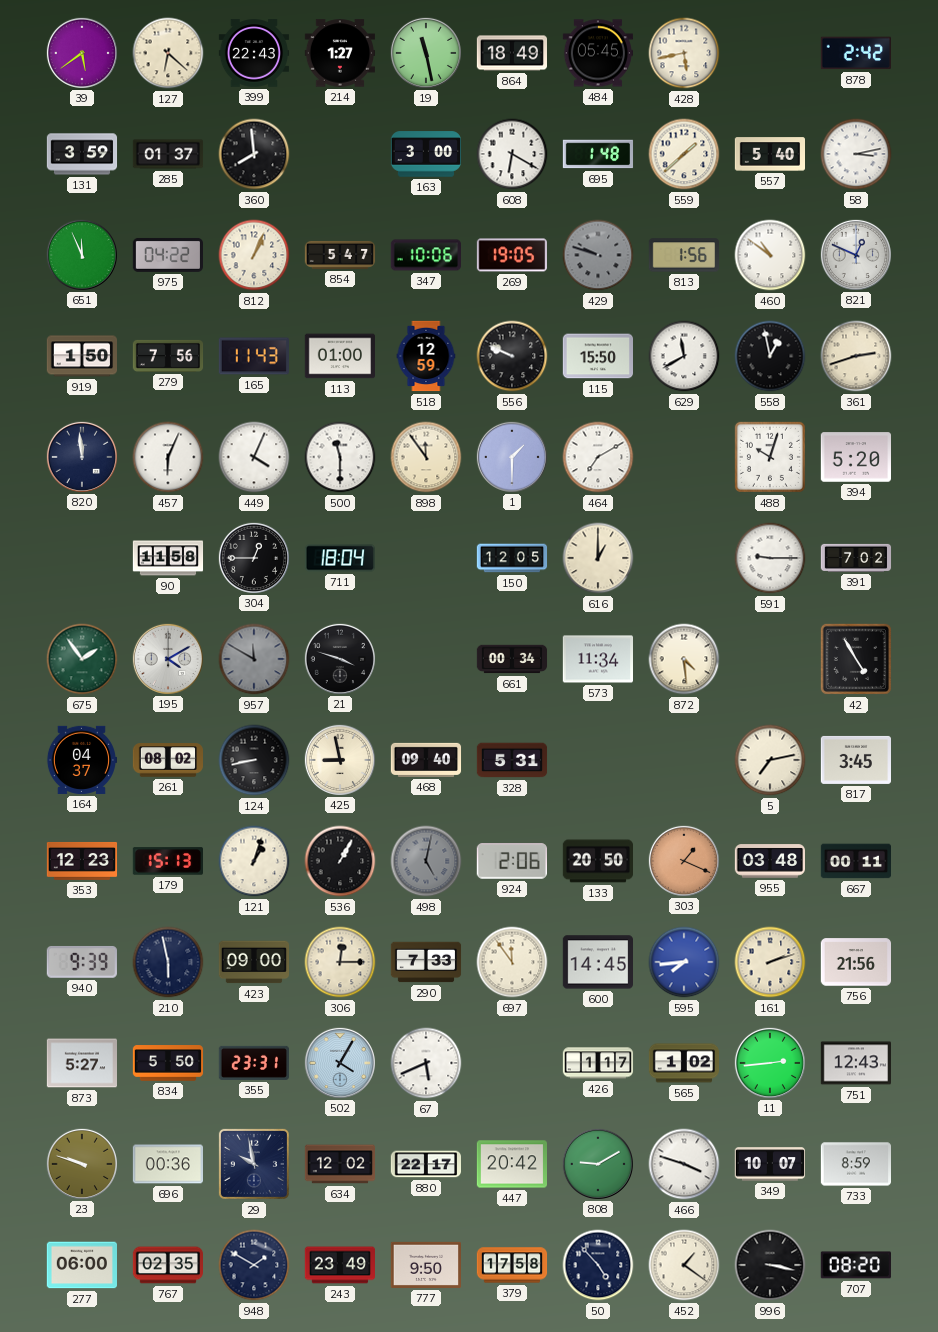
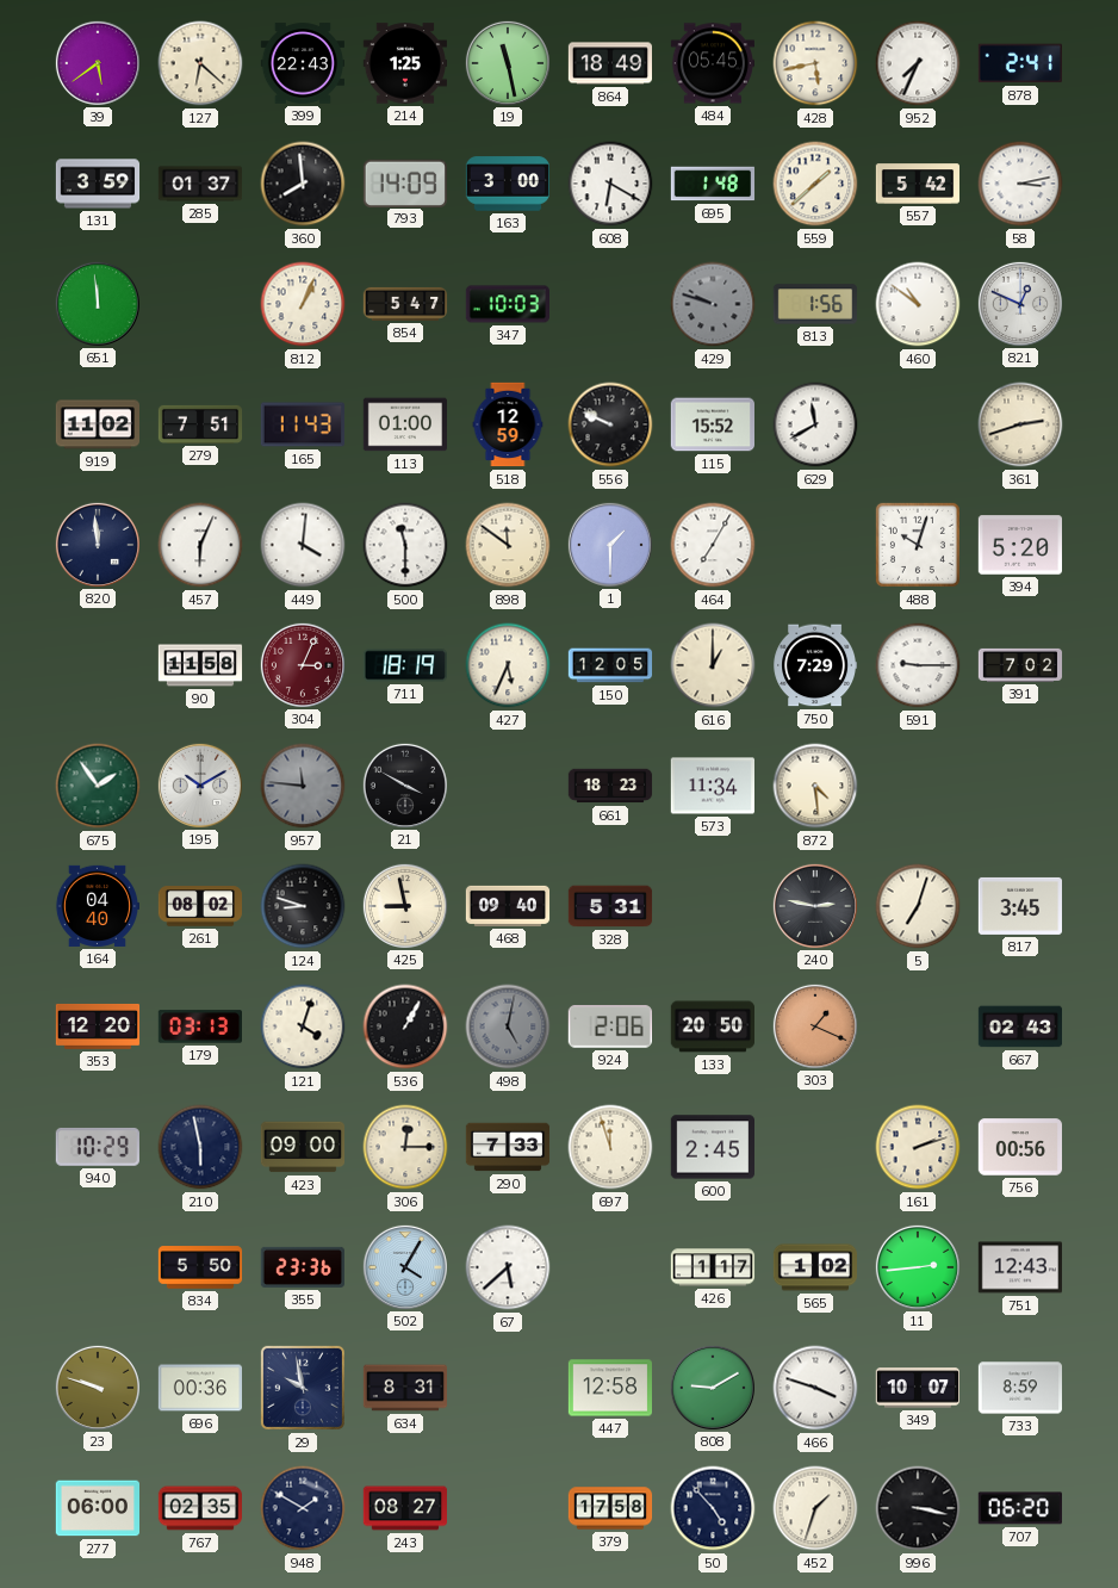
214: 1:27 -> 1:25 (404, 63)
952: none -> 7:34 (918, 63)
878: 2:42 -> 2:41 (1020, 63)
793: none -> 14:09 (405, 182)
557: 5:40 -> 5:42 (918, 184)
651: 11:56 -> 11:59 (97, 303)
975: 04:22 -> none (167, 255)
347: 10:06 -> 10:03 (507, 304)
269: 19:05 -> none (511, 255)
919: 1:50 -> 11:02 (97, 424)
279: 7:56 -> 7:51 (200, 424)
115: 15:50 -> 15:52 (712, 424)
558: 12:58 -> none (770, 356)
449: 4:04 -> 4:01 (303, 545)
898: 11:54 -> 11:51 (508, 545)
464: 7:10 -> 7:05 (713, 545)
304: 12:45 -> 3:04 (302, 664)
304 dial: black -> burgundy (302, 664)
711: 18:04 -> 18:19 (404, 665)
427: none -> 5:34 (508, 665)
750: none -> 7:29 (814, 665)
195: 4:10 -> 10:10 (199, 784)
957: 11:50 -> 11:46 (303, 786)
21: 3:48 -> 3:50 (404, 784)
661: 00:34 -> 18:23 (610, 786)
42: 4:55 -> none (856, 659)
164: 04:37 -> 04:40 (97, 906)
124: 8:43 -> 8:48 (303, 906)
240: none -> 2:47 (814, 905)
5: 7:13 -> 7:03 (918, 906)
353: 12:23 -> 12:20 (98, 1026)
179: 15:13 -> 03:13 (199, 1026)
121: 1:03 -> 4:03 (303, 1026)
955: 03:48 -> none (770, 861)
667: 00:11 -> 02:43 (1019, 1026)
940: 9:39 -> 10:29 (98, 1147)
697: 11:54 -> 11:57 (610, 1147)
600: 14:45 -> 2:45 (712, 1147)
595: 7:44 -> none (684, 962)
756: 21:56 -> 00:56 (1019, 1147)
873: 5:27 -> none (81, 1063)
355: 23:31 -> 23:36 (302, 1267)
67: 5:41 -> 5:38 (508, 1267)
634: 12:02 -> 8:31 (404, 1388)
880: 22:17 -> none (425, 1164)
447: 20:42 -> 12:58 (609, 1388)
243: 23:49 -> 08:27 (404, 1508)
777: 9:50 -> none (425, 1265)
452: 1:21 -> 1:33 (815, 1508)
707: 08:20 -> 06:20 (1020, 1508)
